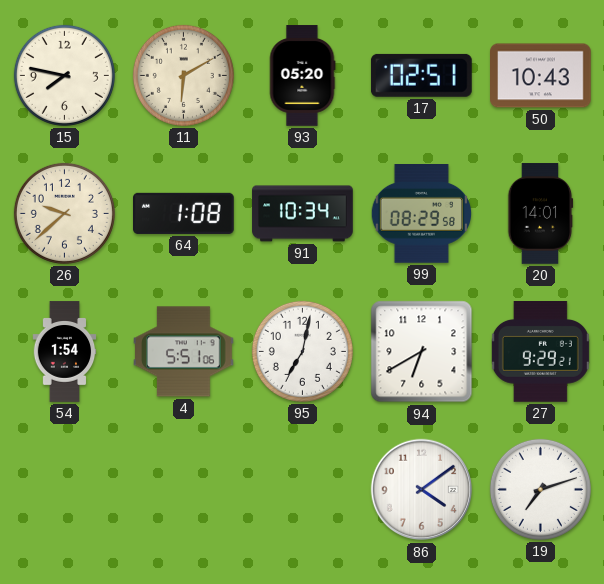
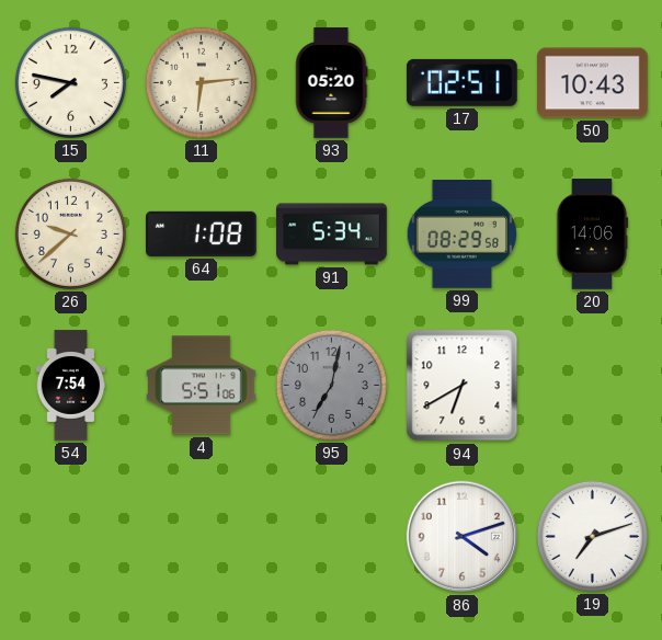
11: 6:10 -> 6:14 (201, 82)
91: 10:34 -> 5:34 (332, 235)
20: 14:01 -> 14:06 (593, 235)
54: 1:54 -> 7:54 (71, 386)
95 dial: white -> grey (331, 385)
27: 9:29 -> none (540, 352)
86: 4:09 -> 4:12 (463, 537)
